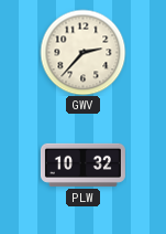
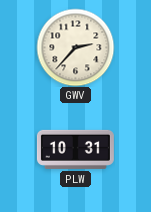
PLW: 10:32 -> 10:31 (75, 149)
